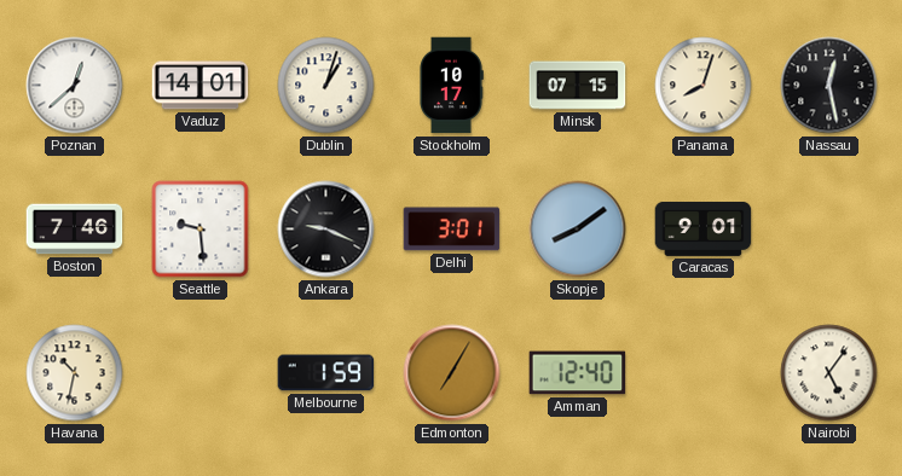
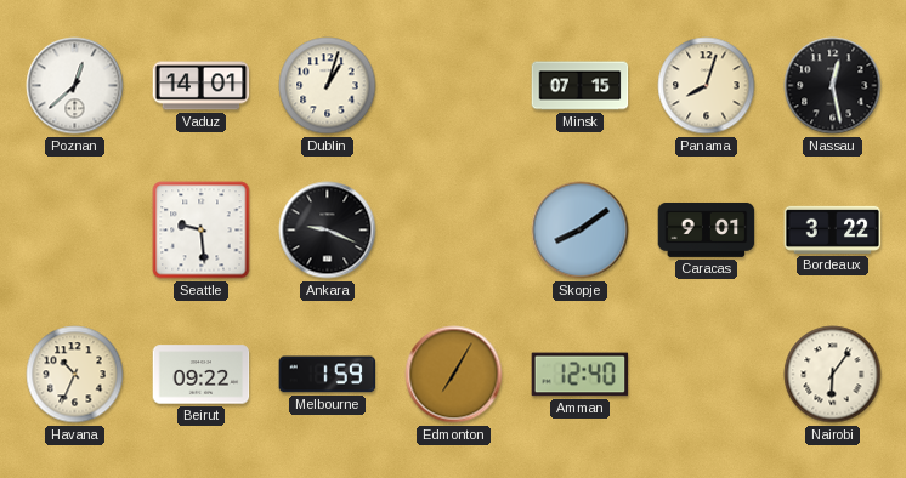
Stockholm: 10:17 -> none (451, 86)
Boston: 7:46 -> none (75, 230)
Delhi: 3:01 -> none (452, 230)
Bordeaux: none -> 3:22 (833, 229)
Havana: 10:32 -> 10:34 (75, 375)
Beirut: none -> 09:22 (202, 375)
Nairobi: 5:06 -> 6:06 (833, 375)
